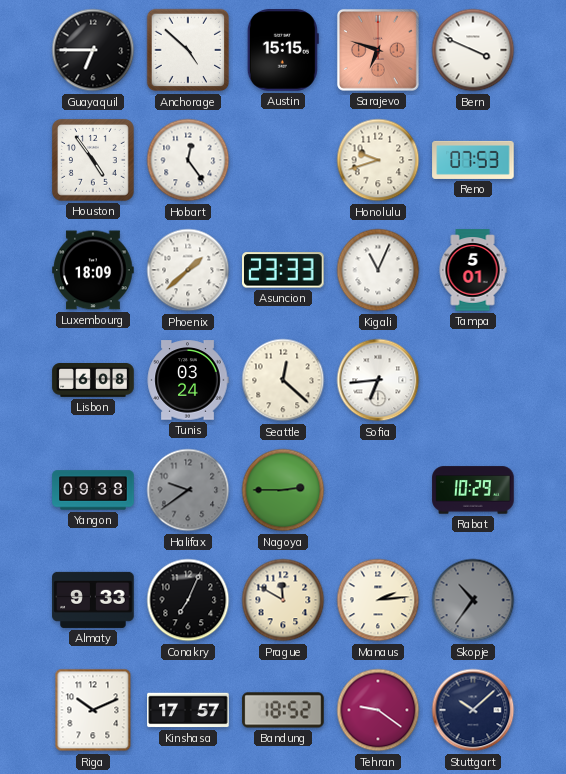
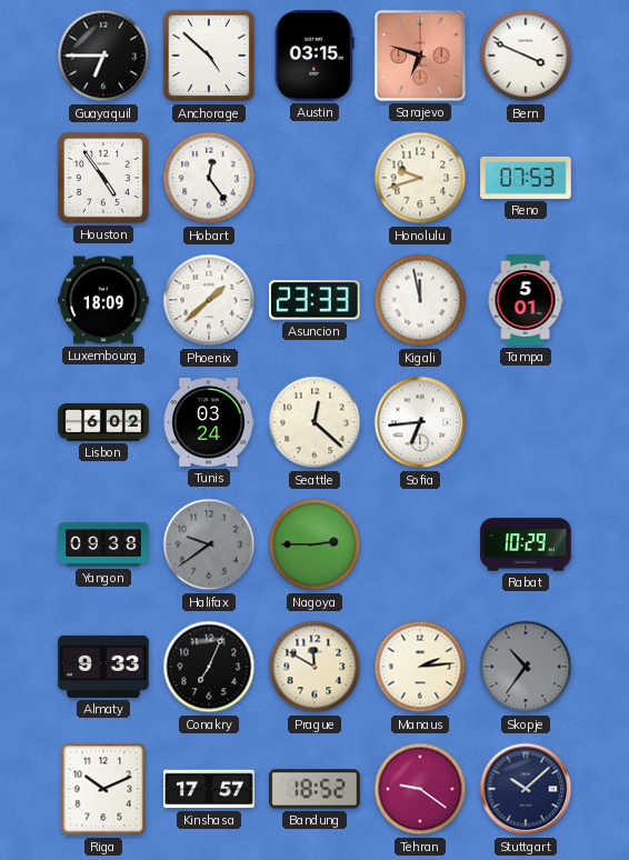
Austin: 15:15 -> 03:15 (314, 56)
Kigali: 11:04 -> 11:58 (420, 300)
Lisbon: 6:08 -> 6:02 (103, 423)
